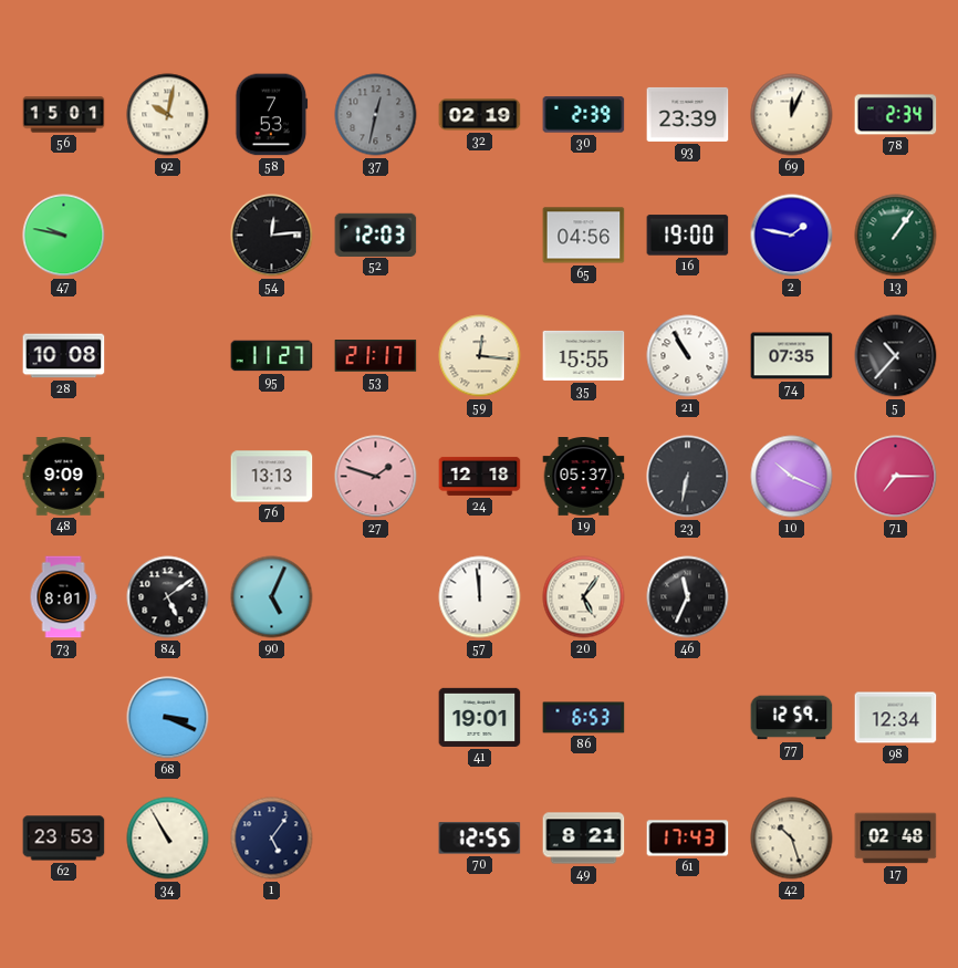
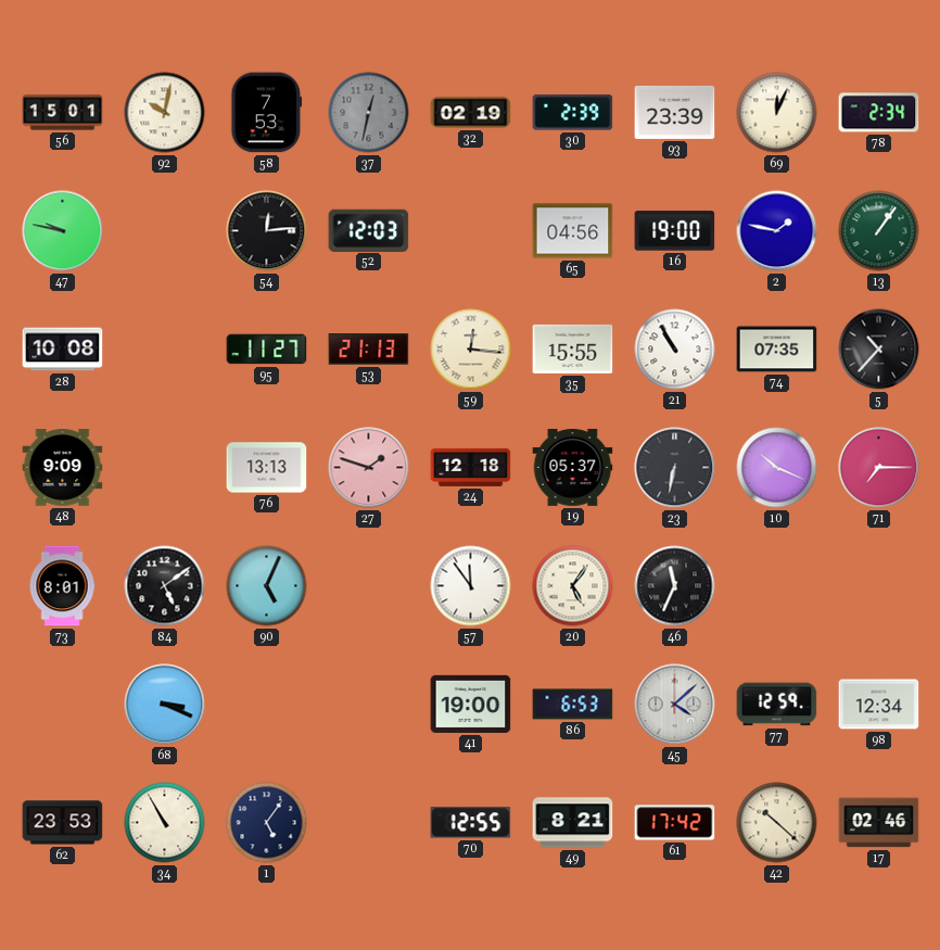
53: 21:17 -> 21:13 (369, 350)
57: 11:59 -> 11:54 (471, 586)
41: 19:01 -> 19:00 (471, 704)
45: none -> 4:08 (675, 705)
61: 17:43 -> 17:42 (675, 823)
42: 10:27 -> 10:22 (777, 823)
17: 02:48 -> 02:46 (879, 823)
